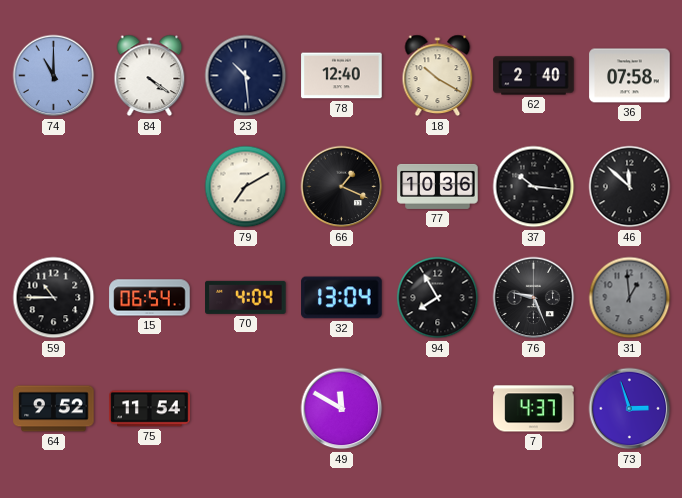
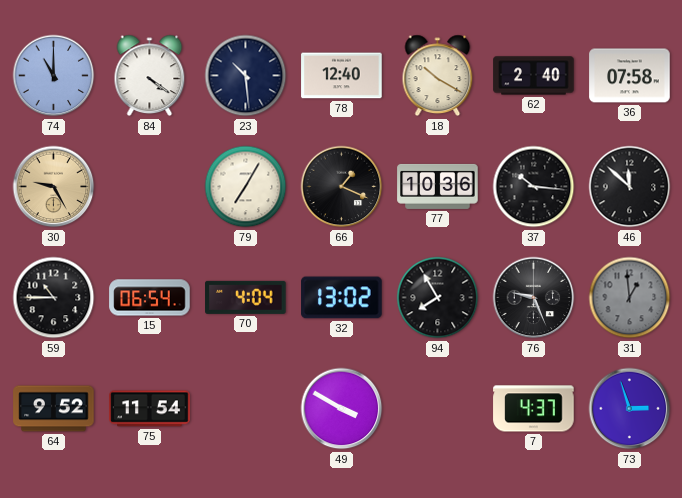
30: none -> 9:25 (54, 187)
79: 7:10 -> 7:05 (246, 187)
32: 13:04 -> 13:02 (342, 298)
49: 11:50 -> 3:50 (342, 409)
